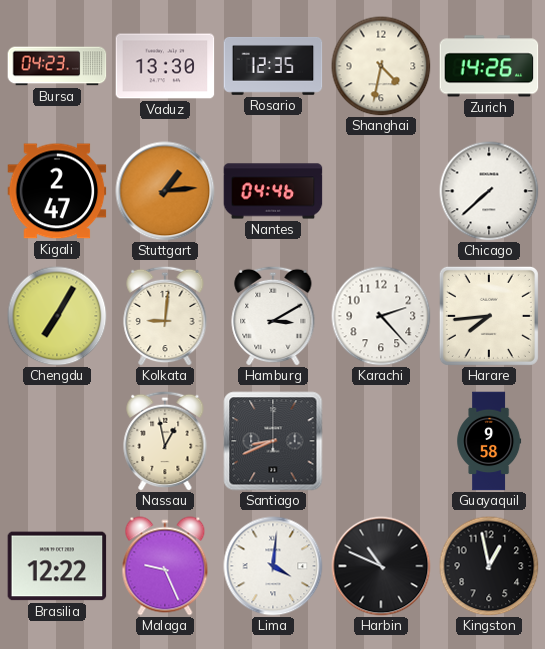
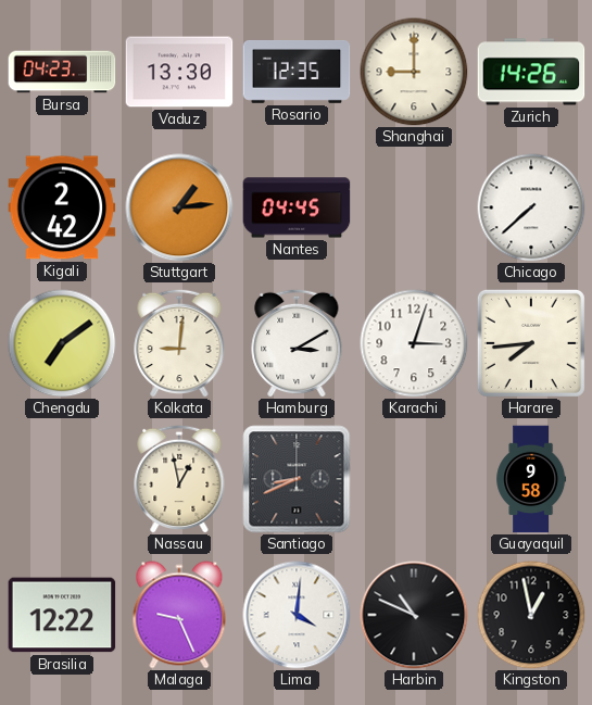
Shanghai: 4:32 -> 9:00 (414, 72)
Kigali: 2:47 -> 2:42 (62, 207)
Nantes: 04:46 -> 04:45 (297, 207)
Chengdu: 7:05 -> 7:09 (62, 343)
Karachi: 2:23 -> 3:03 (414, 343)
